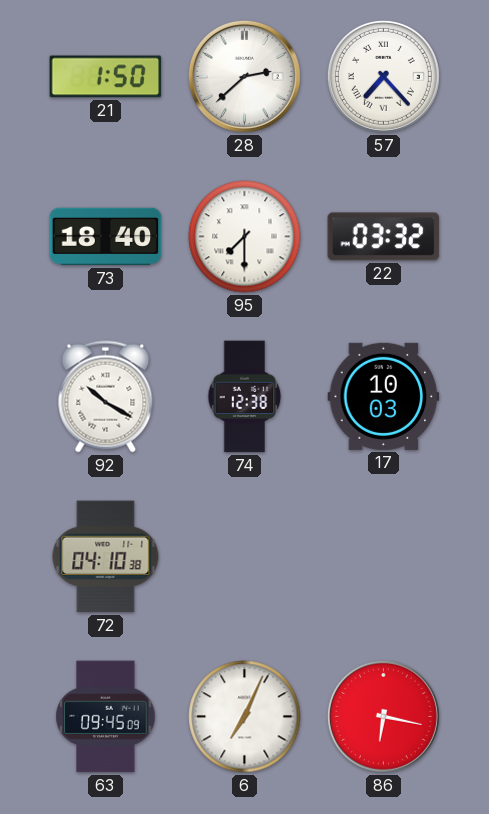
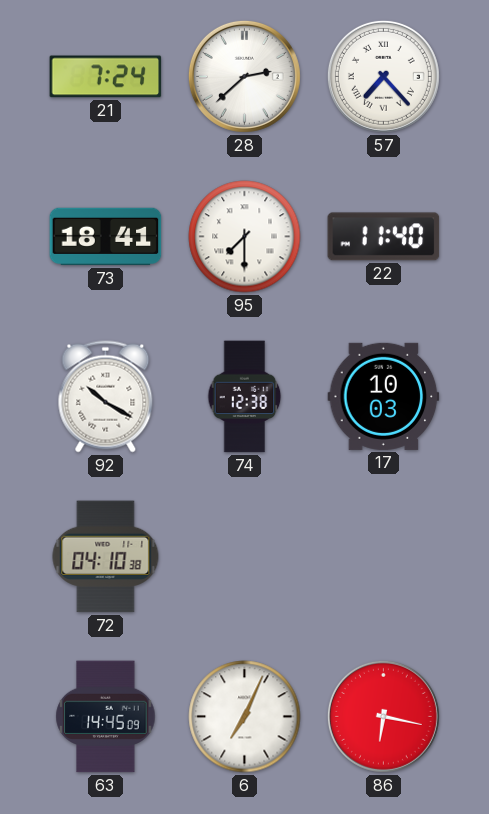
21: 1:50 -> 7:24 (106, 77)
73: 18:40 -> 18:41 (106, 237)
22: 03:32 -> 11:40 (384, 237)
63: 09:45 -> 14:45 (106, 717)
